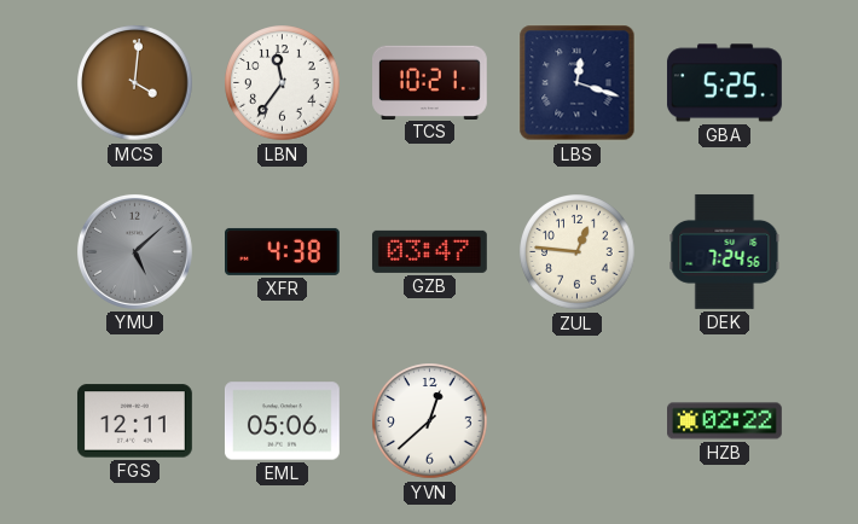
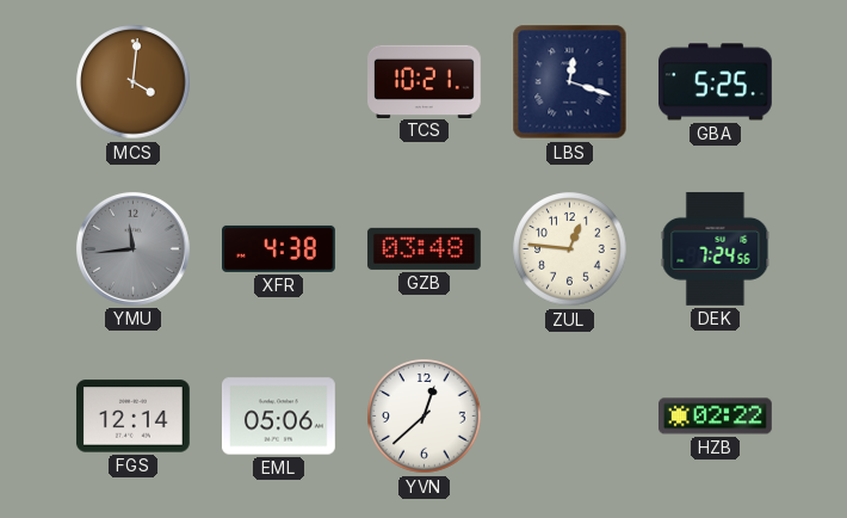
LBN: 11:36 -> none (283, 83)
YMU: 5:08 -> 11:44 (132, 248)
GZB: 03:47 -> 03:48 (423, 248)
FGS: 12:11 -> 12:14 (132, 417)
